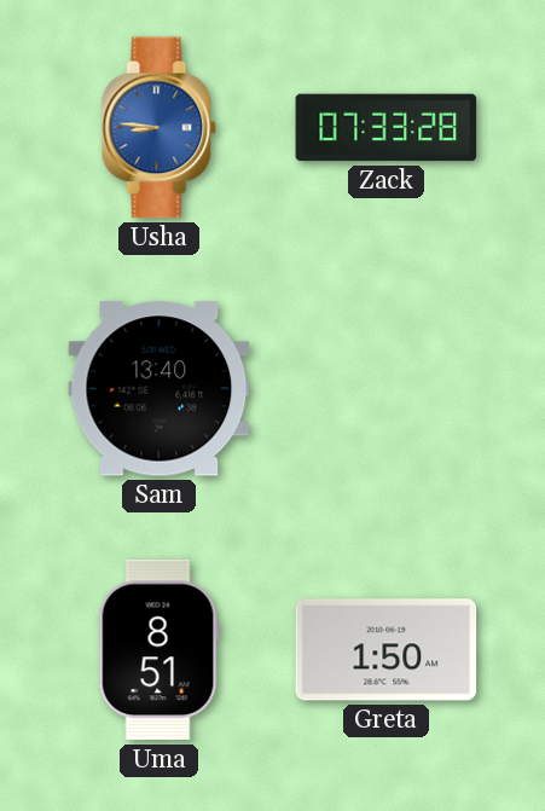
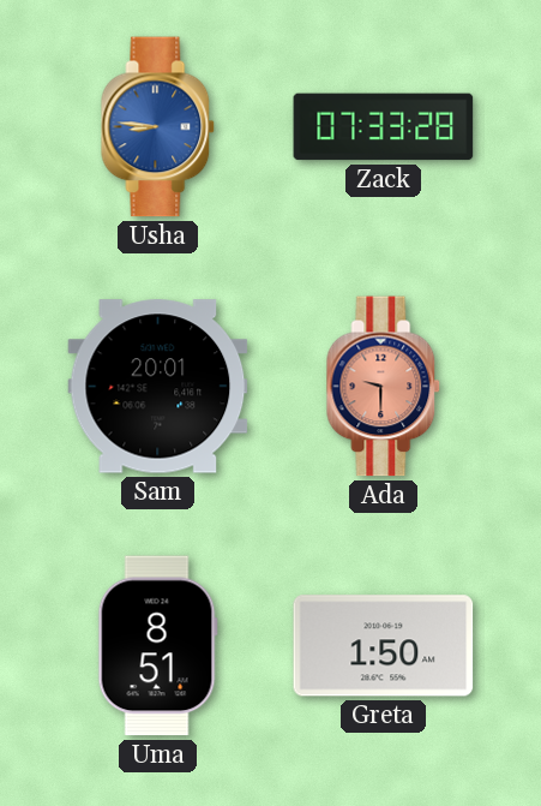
Sam: 13:40 -> 20:01 (158, 387)
Ada: none -> 9:30 (384, 387)
